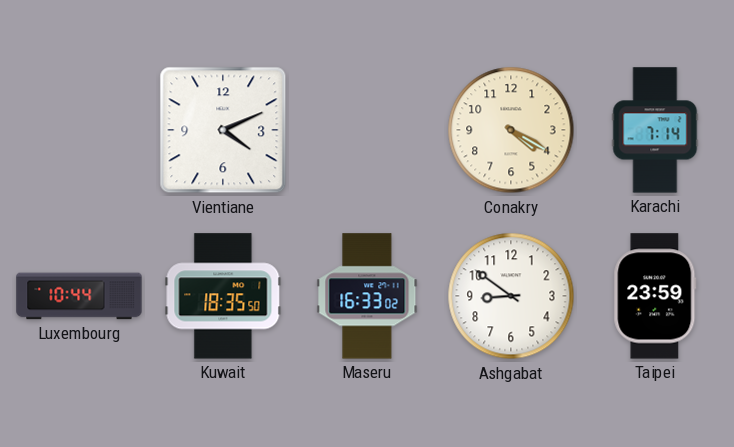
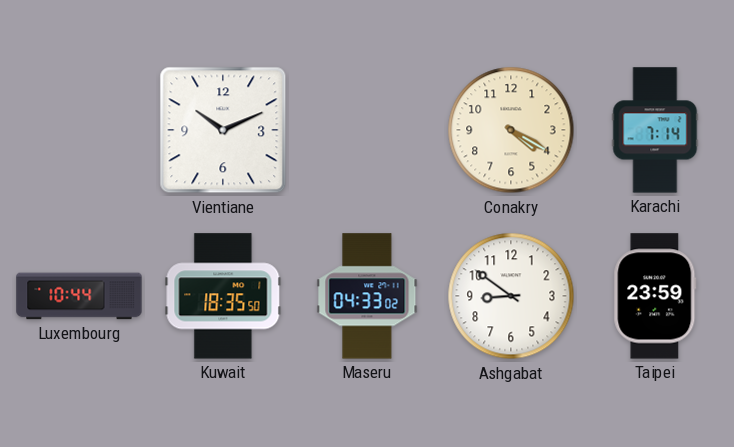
Vientiane: 4:11 -> 10:11 (223, 130)
Maseru: 16:33 -> 04:33 (367, 296)
